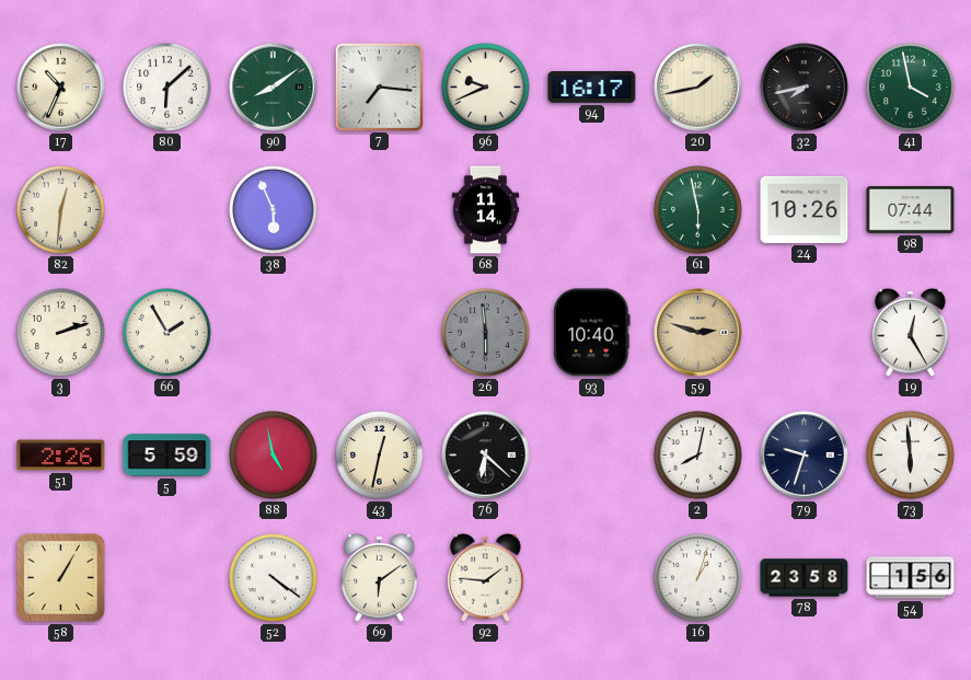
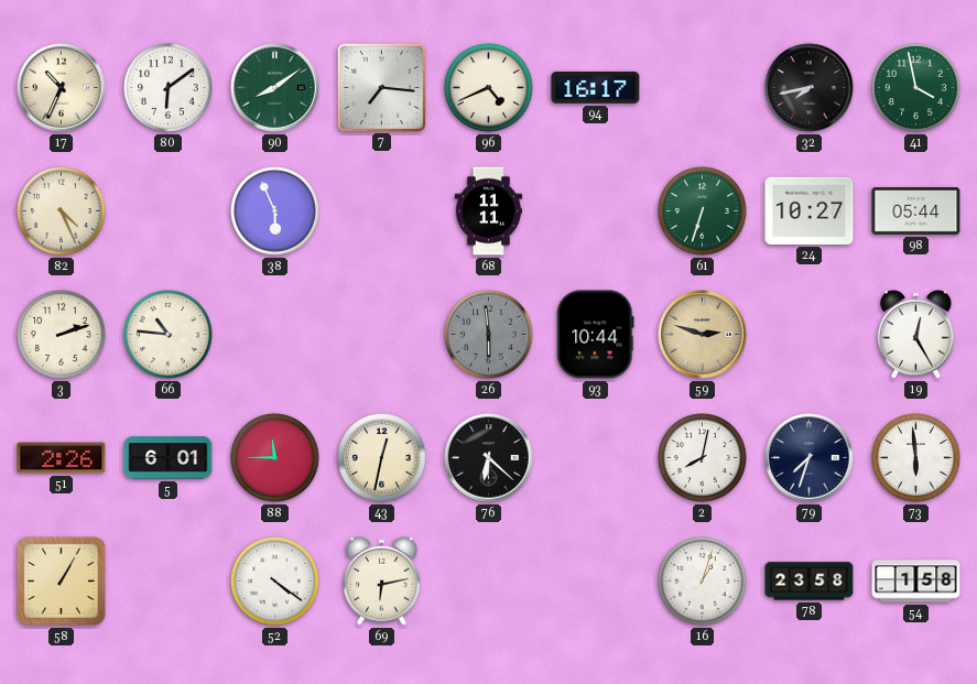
80: 6:08 -> 6:09 (169, 88)
96: 9:41 -> 4:41 (489, 88)
20: 1:43 -> none (698, 88)
82: 12:31 -> 4:26 (62, 211)
68: 11:14 -> 11:11 (489, 211)
61: 5:58 -> 6:33 (703, 211)
24: 10:26 -> 10:27 (810, 210)
98: 07:44 -> 05:44 (916, 210)
66: 1:55 -> 10:46 (169, 335)
93: 10:40 -> 10:44 (596, 335)
5: 5:59 -> 6:01 (169, 458)
88: 4:58 -> 11:45 (275, 458)
79: 9:33 -> 7:33 (810, 458)
69: 6:09 -> 6:13 (382, 580)
92: 1:46 -> none (486, 577)
54: 1:56 -> 1:58 (916, 582)
